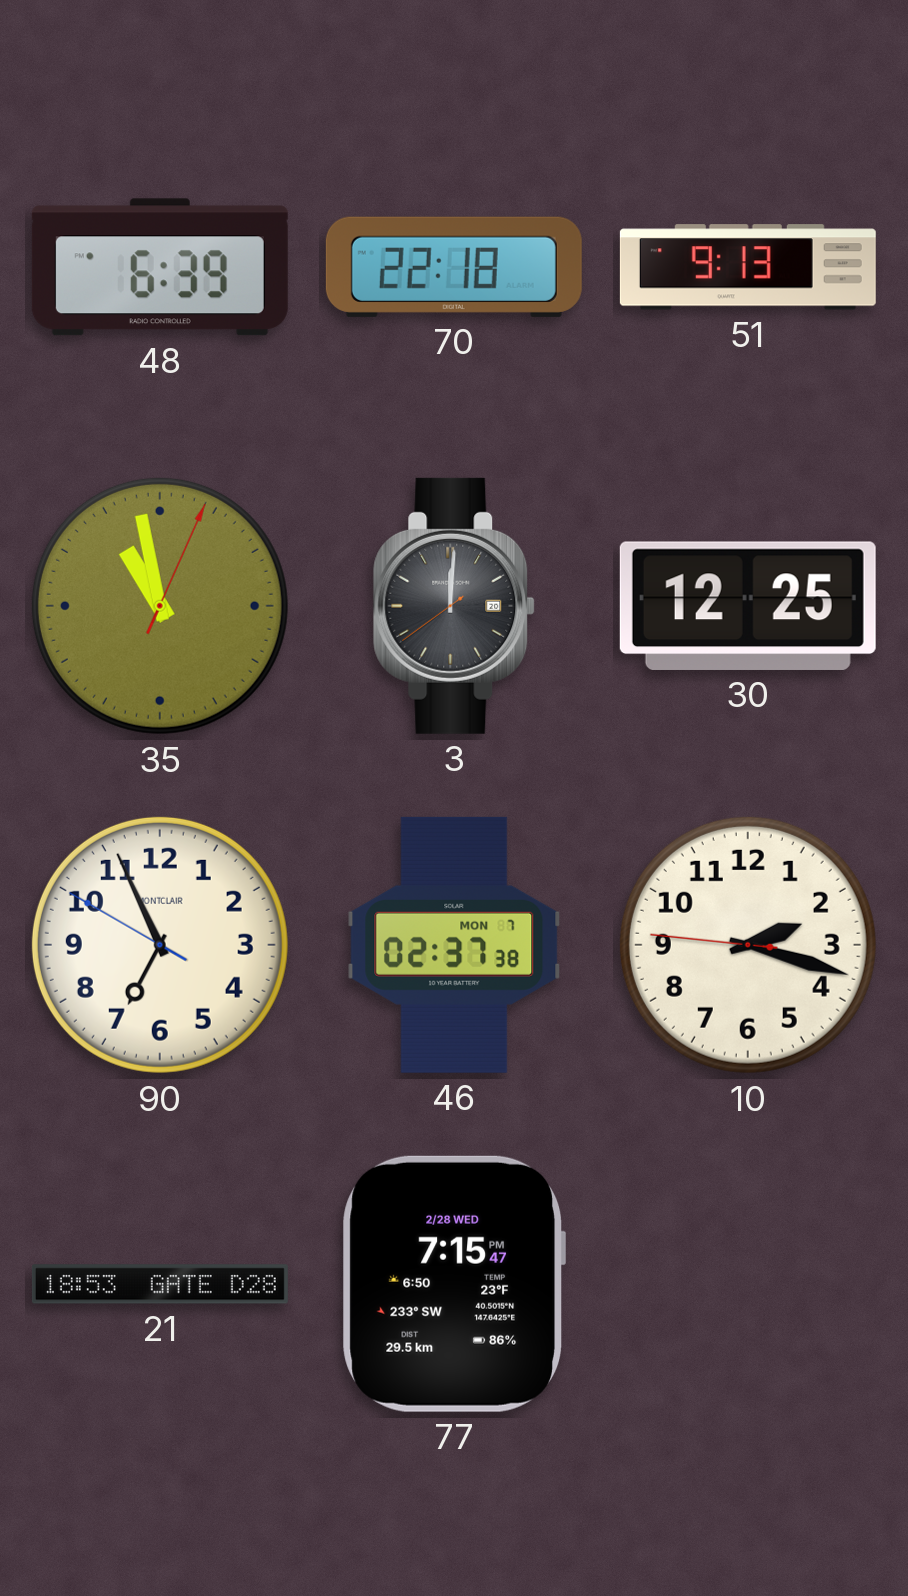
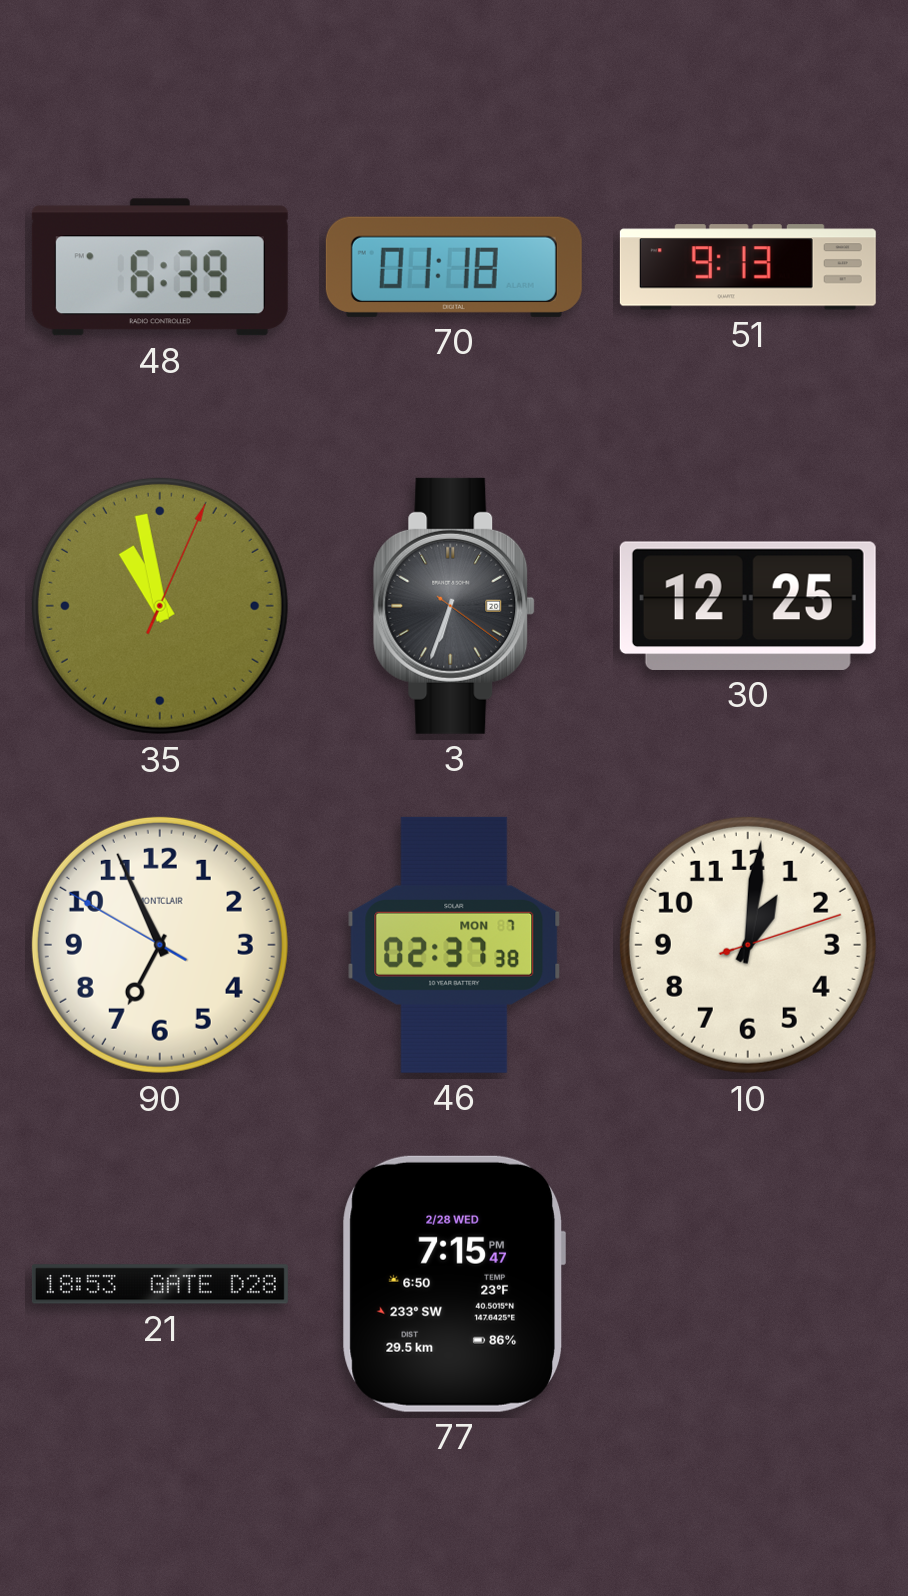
70: 22:18 -> 01:18 (454, 267)
3: 12:00 -> 6:33 (454, 606)
10: 2:17 -> 1:01 (748, 945)
